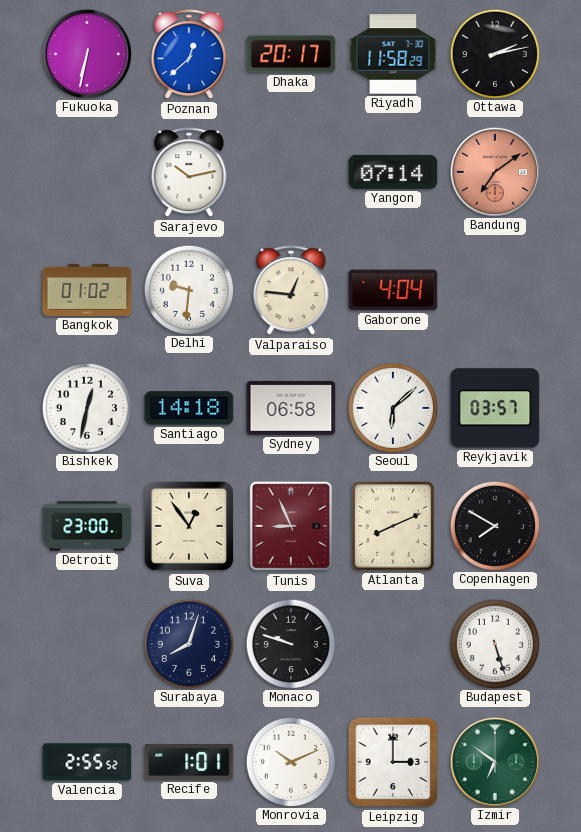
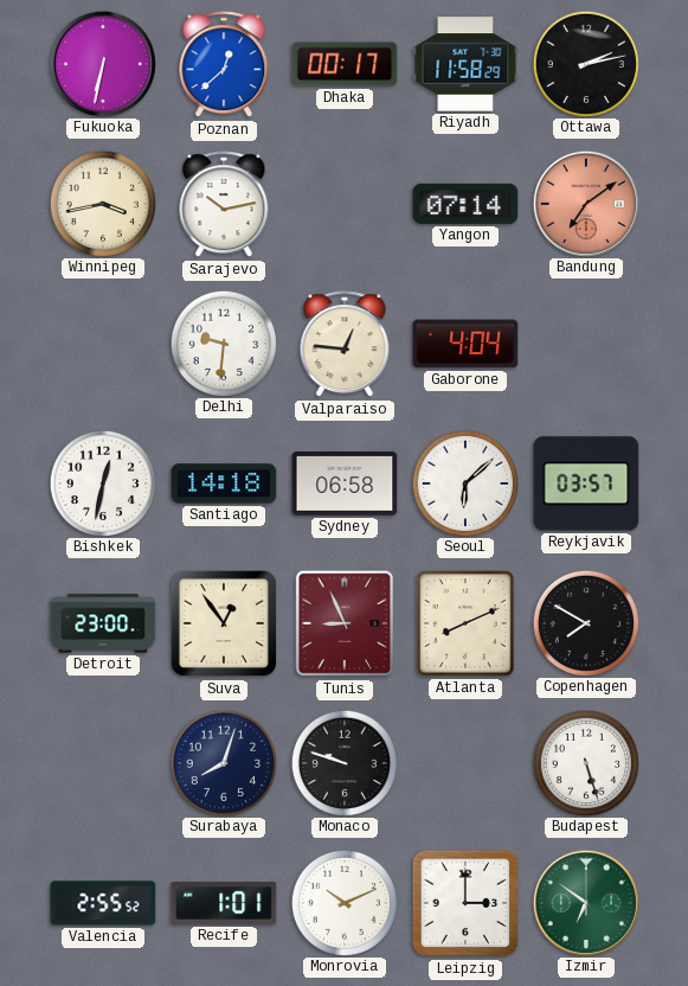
Dhaka: 20:17 -> 00:17 (345, 64)
Winnipeg: none -> 3:43 (102, 203)
Bangkok: 01:02 -> none (87, 290)
